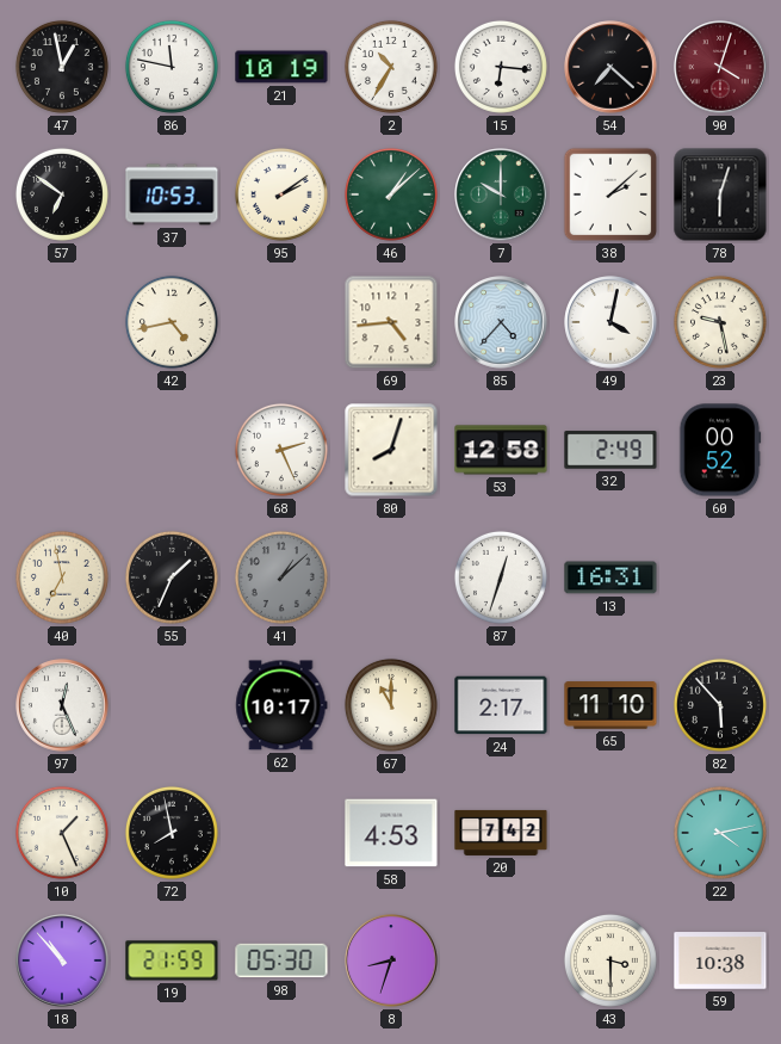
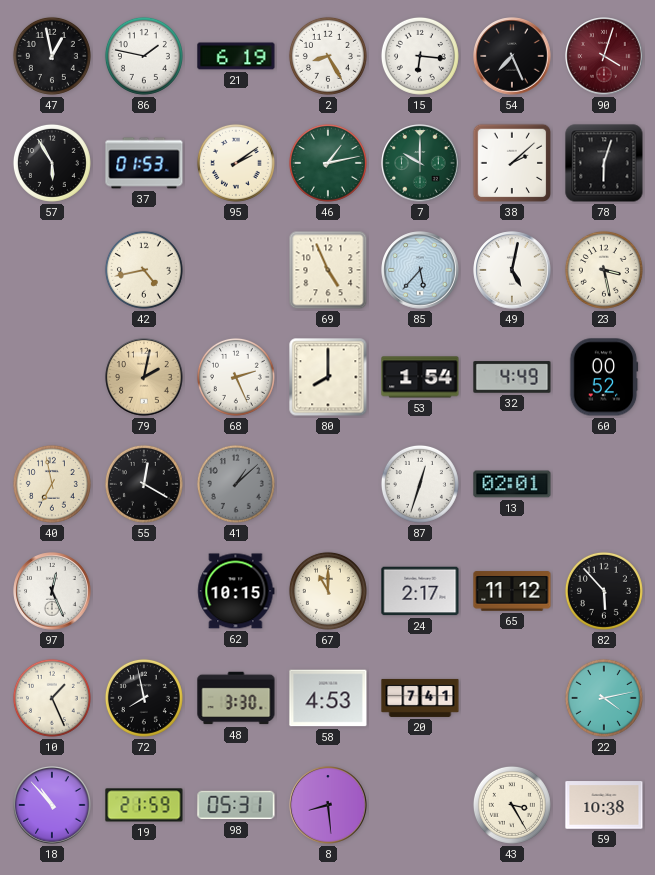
86: 11:47 -> 1:47 (144, 56)
21: 10:19 -> 6:19 (236, 56)
2: 10:35 -> 8:25 (328, 56)
54: 7:22 -> 7:26 (512, 56)
57: 6:51 -> 5:55 (52, 163)
37: 10:53 -> 01:53 (144, 163)
46: 1:08 -> 1:13 (328, 163)
69: 4:44 -> 4:56 (328, 270)
85: 4:37 -> 5:37 (420, 270)
49: 4:02 -> 5:02 (512, 270)
23: 9:28 -> 3:28 (604, 270)
79: none -> 2:02 (144, 377)
80: 8:03 -> 8:00 (328, 377)
53: 12:58 -> 1:54 (420, 377)
32: 2:49 -> 4:49 (512, 377)
55: 1:34 -> 12:20 (144, 484)
13: 16:31 -> 02:01 (512, 484)
62: 10:17 -> 10:15 (236, 591)
65: 11:10 -> 11:12 (512, 591)
48: none -> 3:30 (236, 698)
20: 7:42 -> 7:41 (420, 698)
98: 05:30 -> 05:31 (236, 805)
8: 8:33 -> 8:29 (328, 805)
43: 3:30 -> 3:25 (512, 805)
